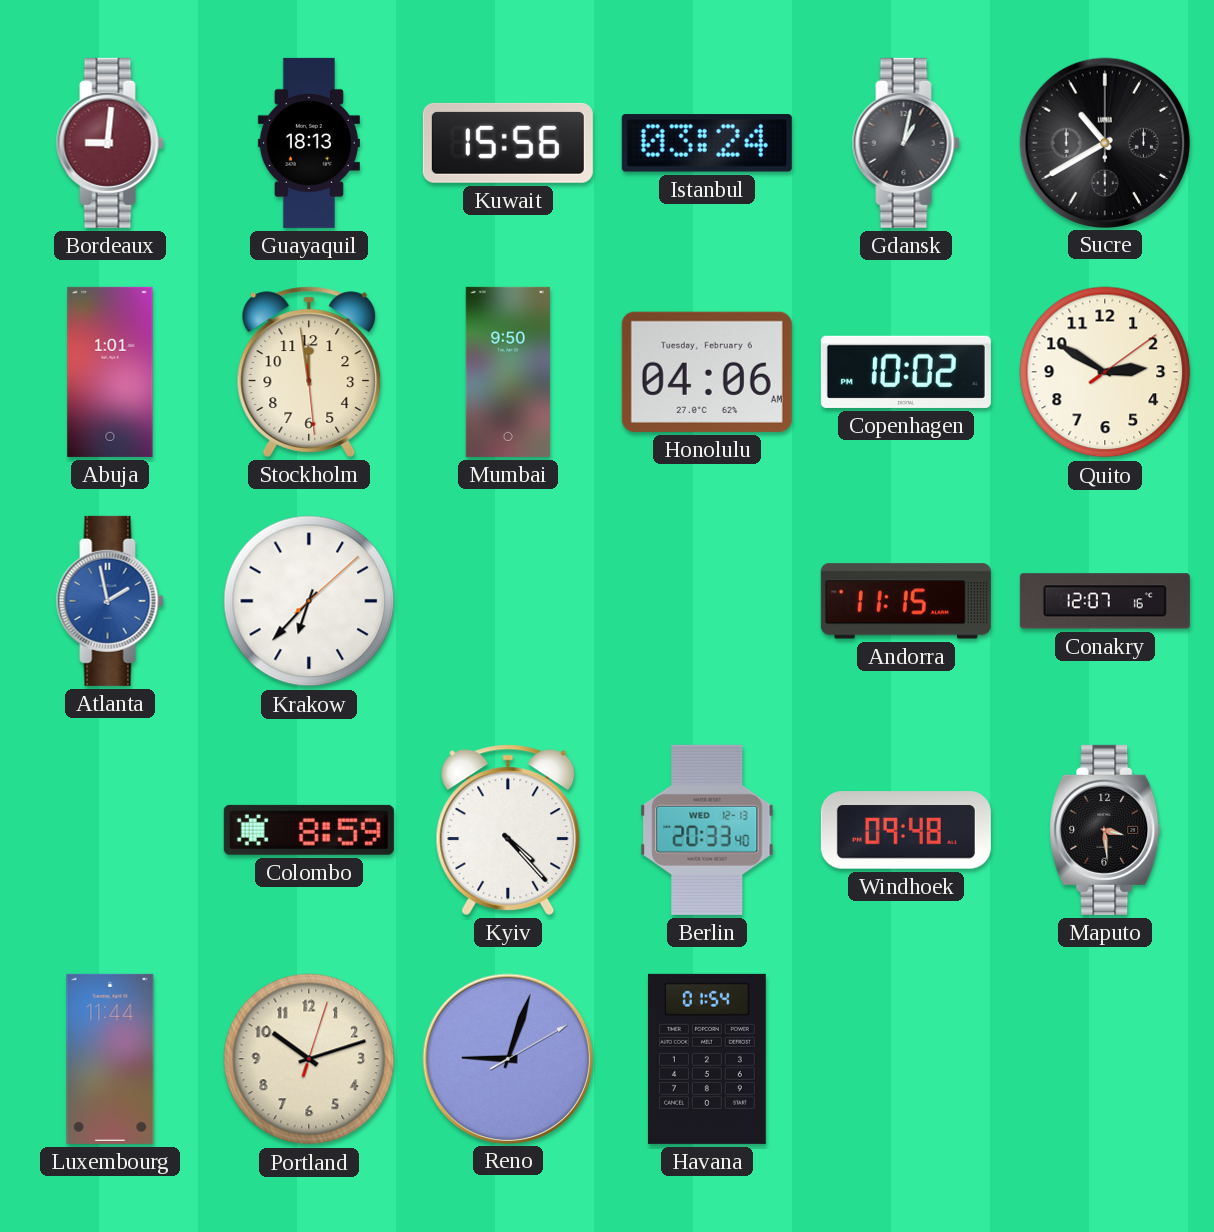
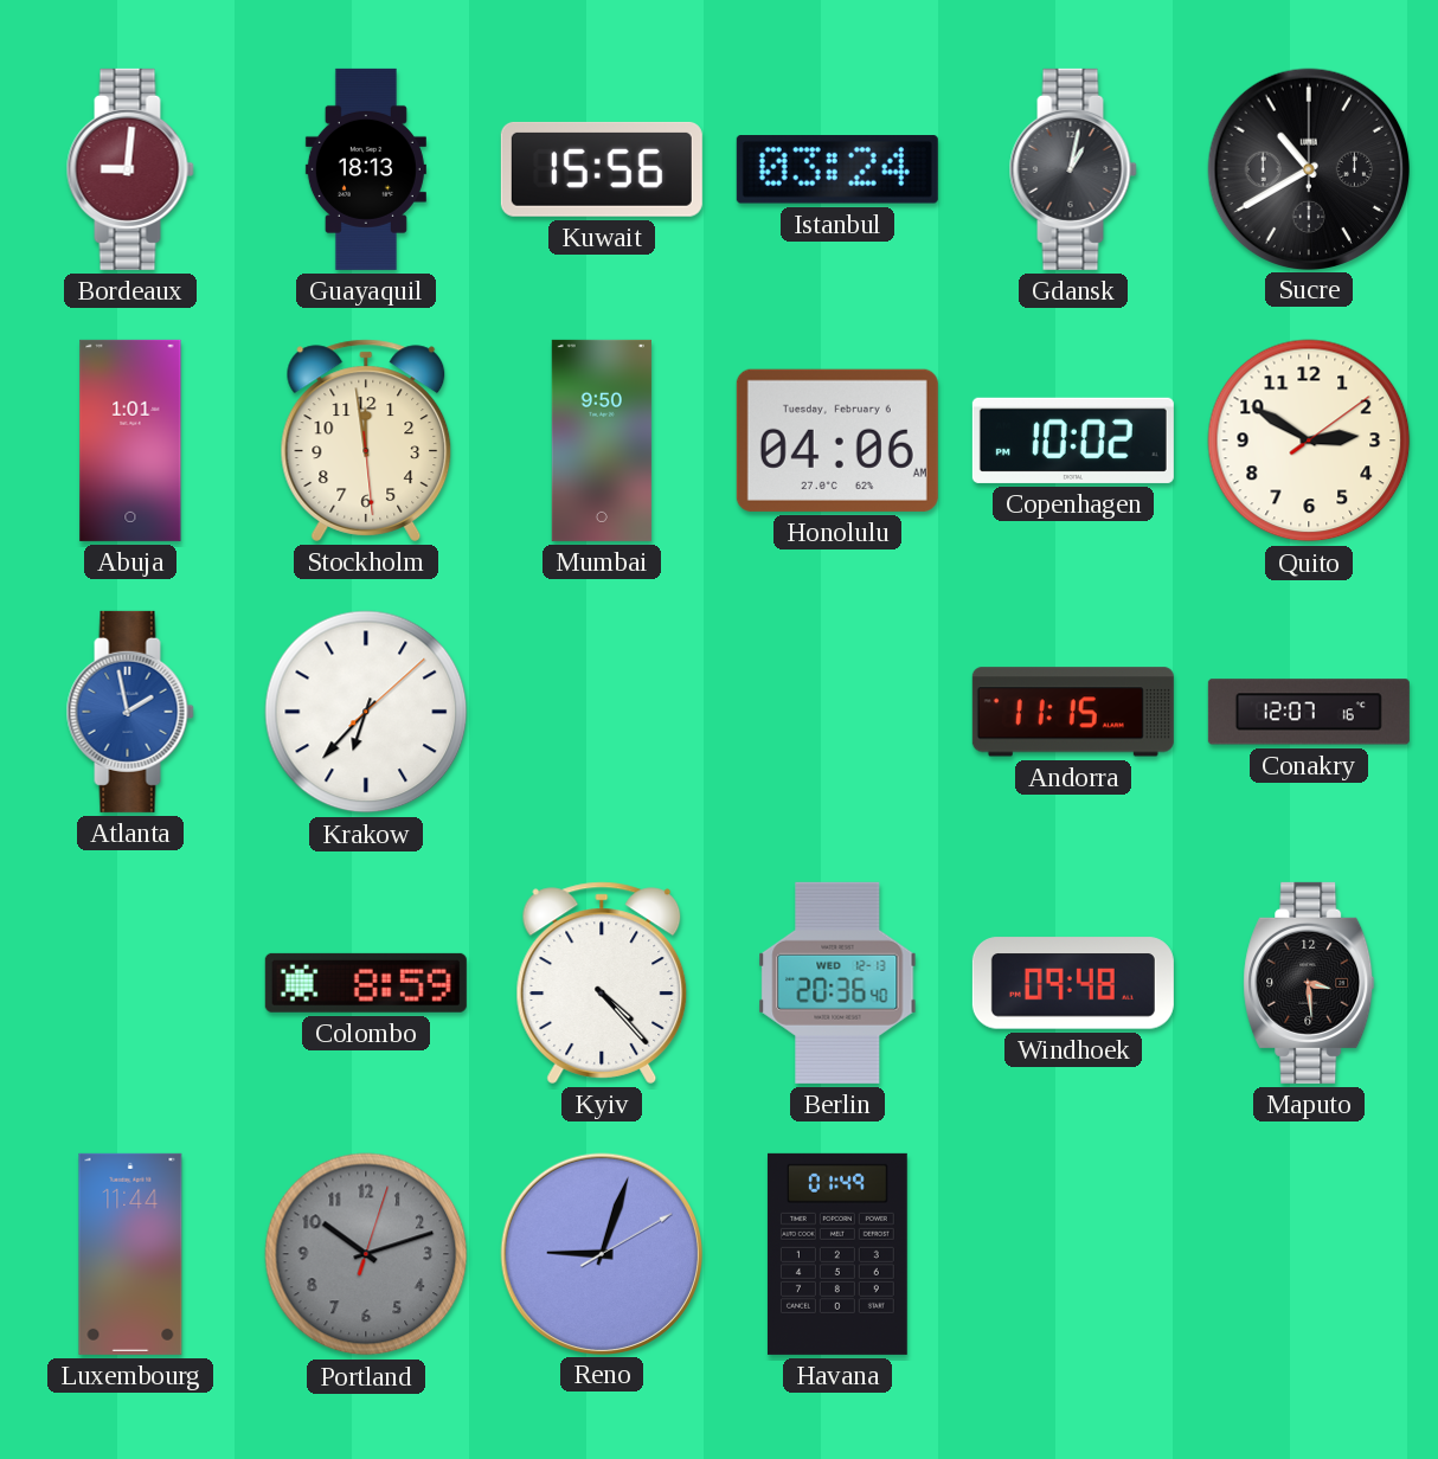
Berlin: 20:33 -> 20:36 (837, 983)
Portland dial: cream -> grey (366, 1254)
Havana: 01:54 -> 01:49 (837, 1254)
